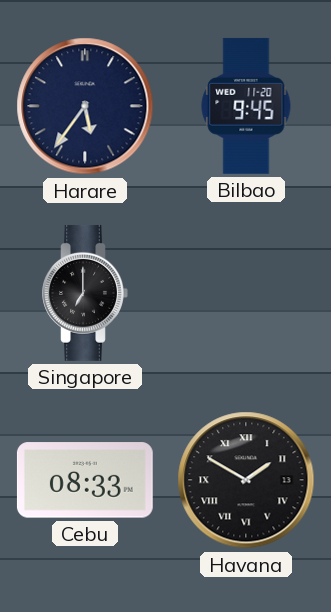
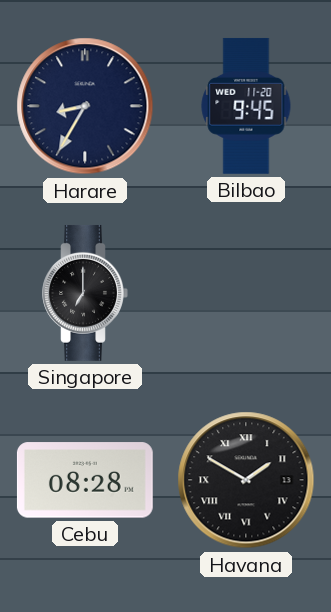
Harare: 5:36 -> 8:35 (85, 106)
Cebu: 08:33 -> 08:28 (85, 480)
